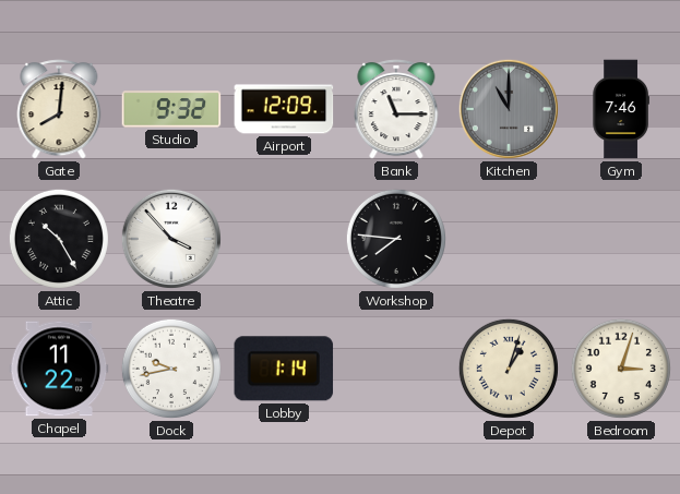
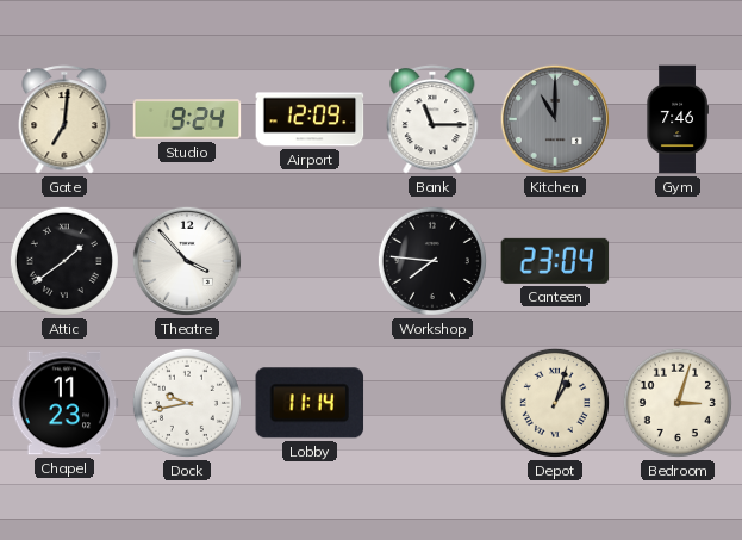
Gate: 8:01 -> 7:01 (64, 119)
Studio: 9:32 -> 9:24 (187, 119)
Attic: 10:25 -> 1:39 (64, 261)
Canteen: none -> 23:04 (555, 261)
Chapel: 11:22 -> 11:23 (64, 403)
Lobby: 1:14 -> 11:14 (310, 403)
